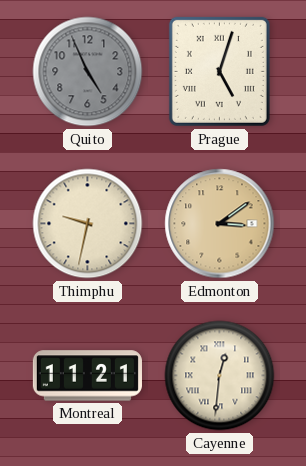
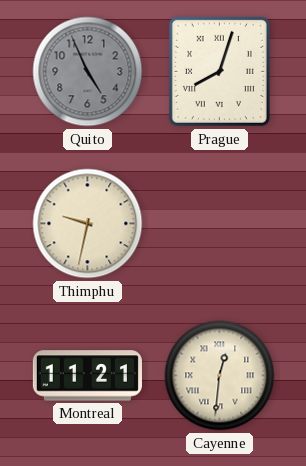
Prague: 5:03 -> 8:03 (219, 71)
Edmonton: 3:09 -> none (220, 224)
